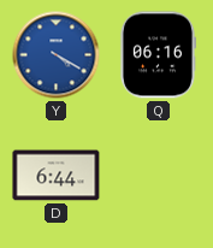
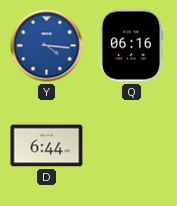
Y: 4:20 -> 4:16 (47, 46)
